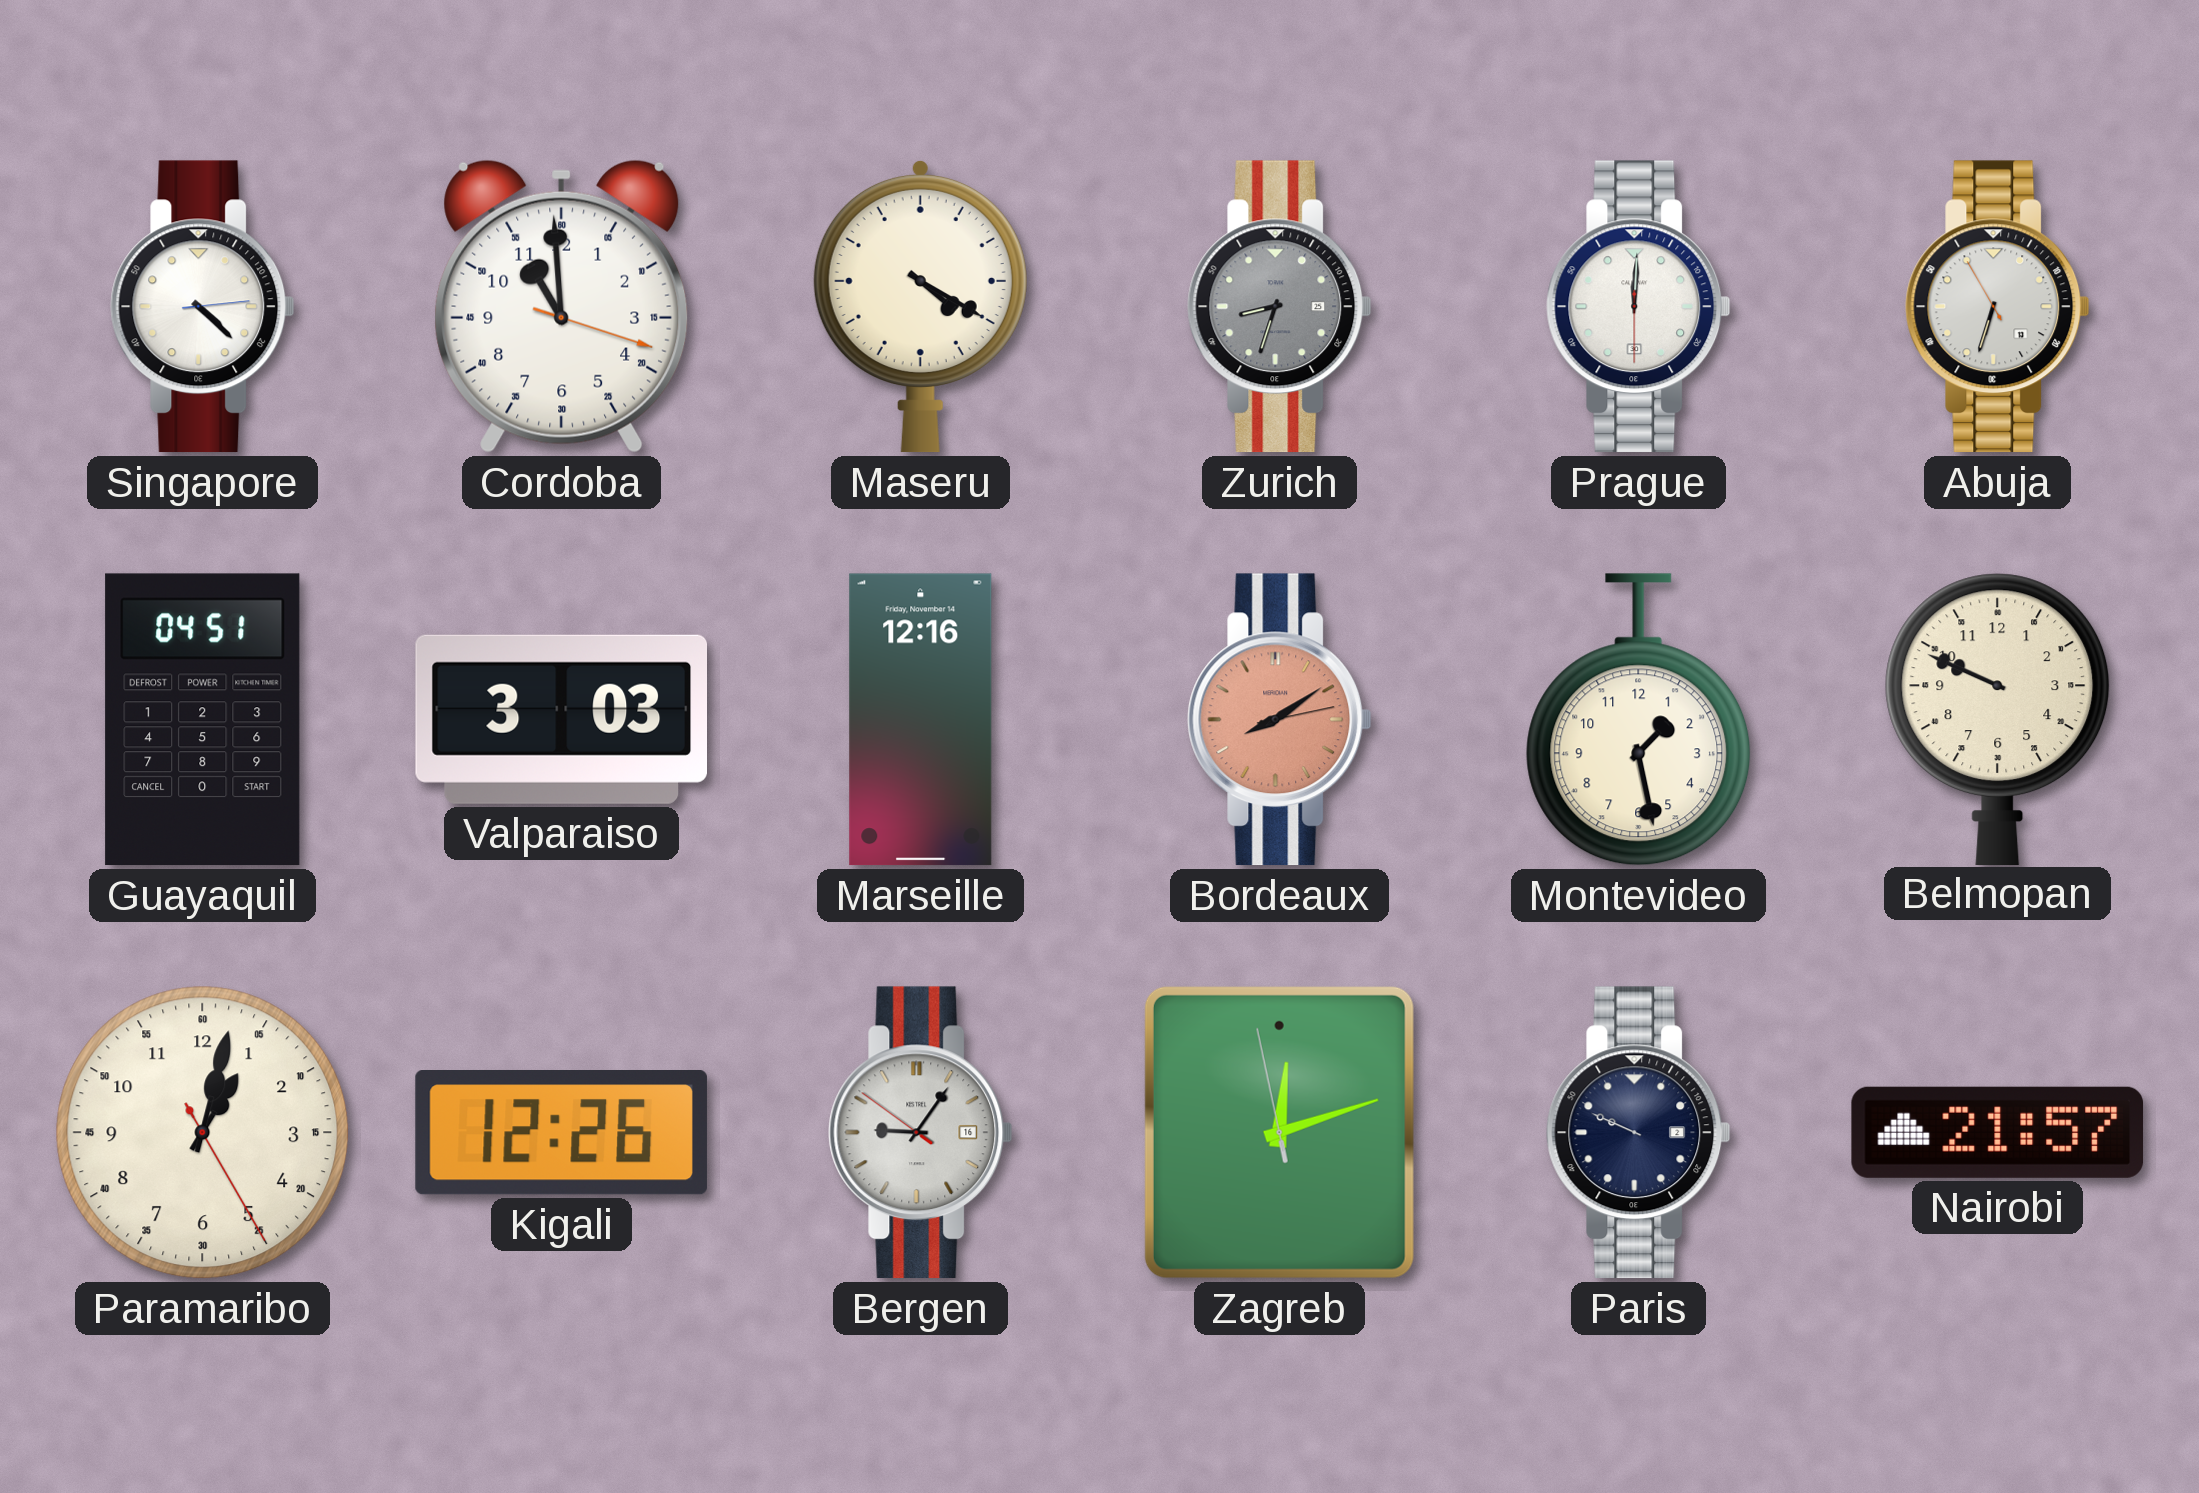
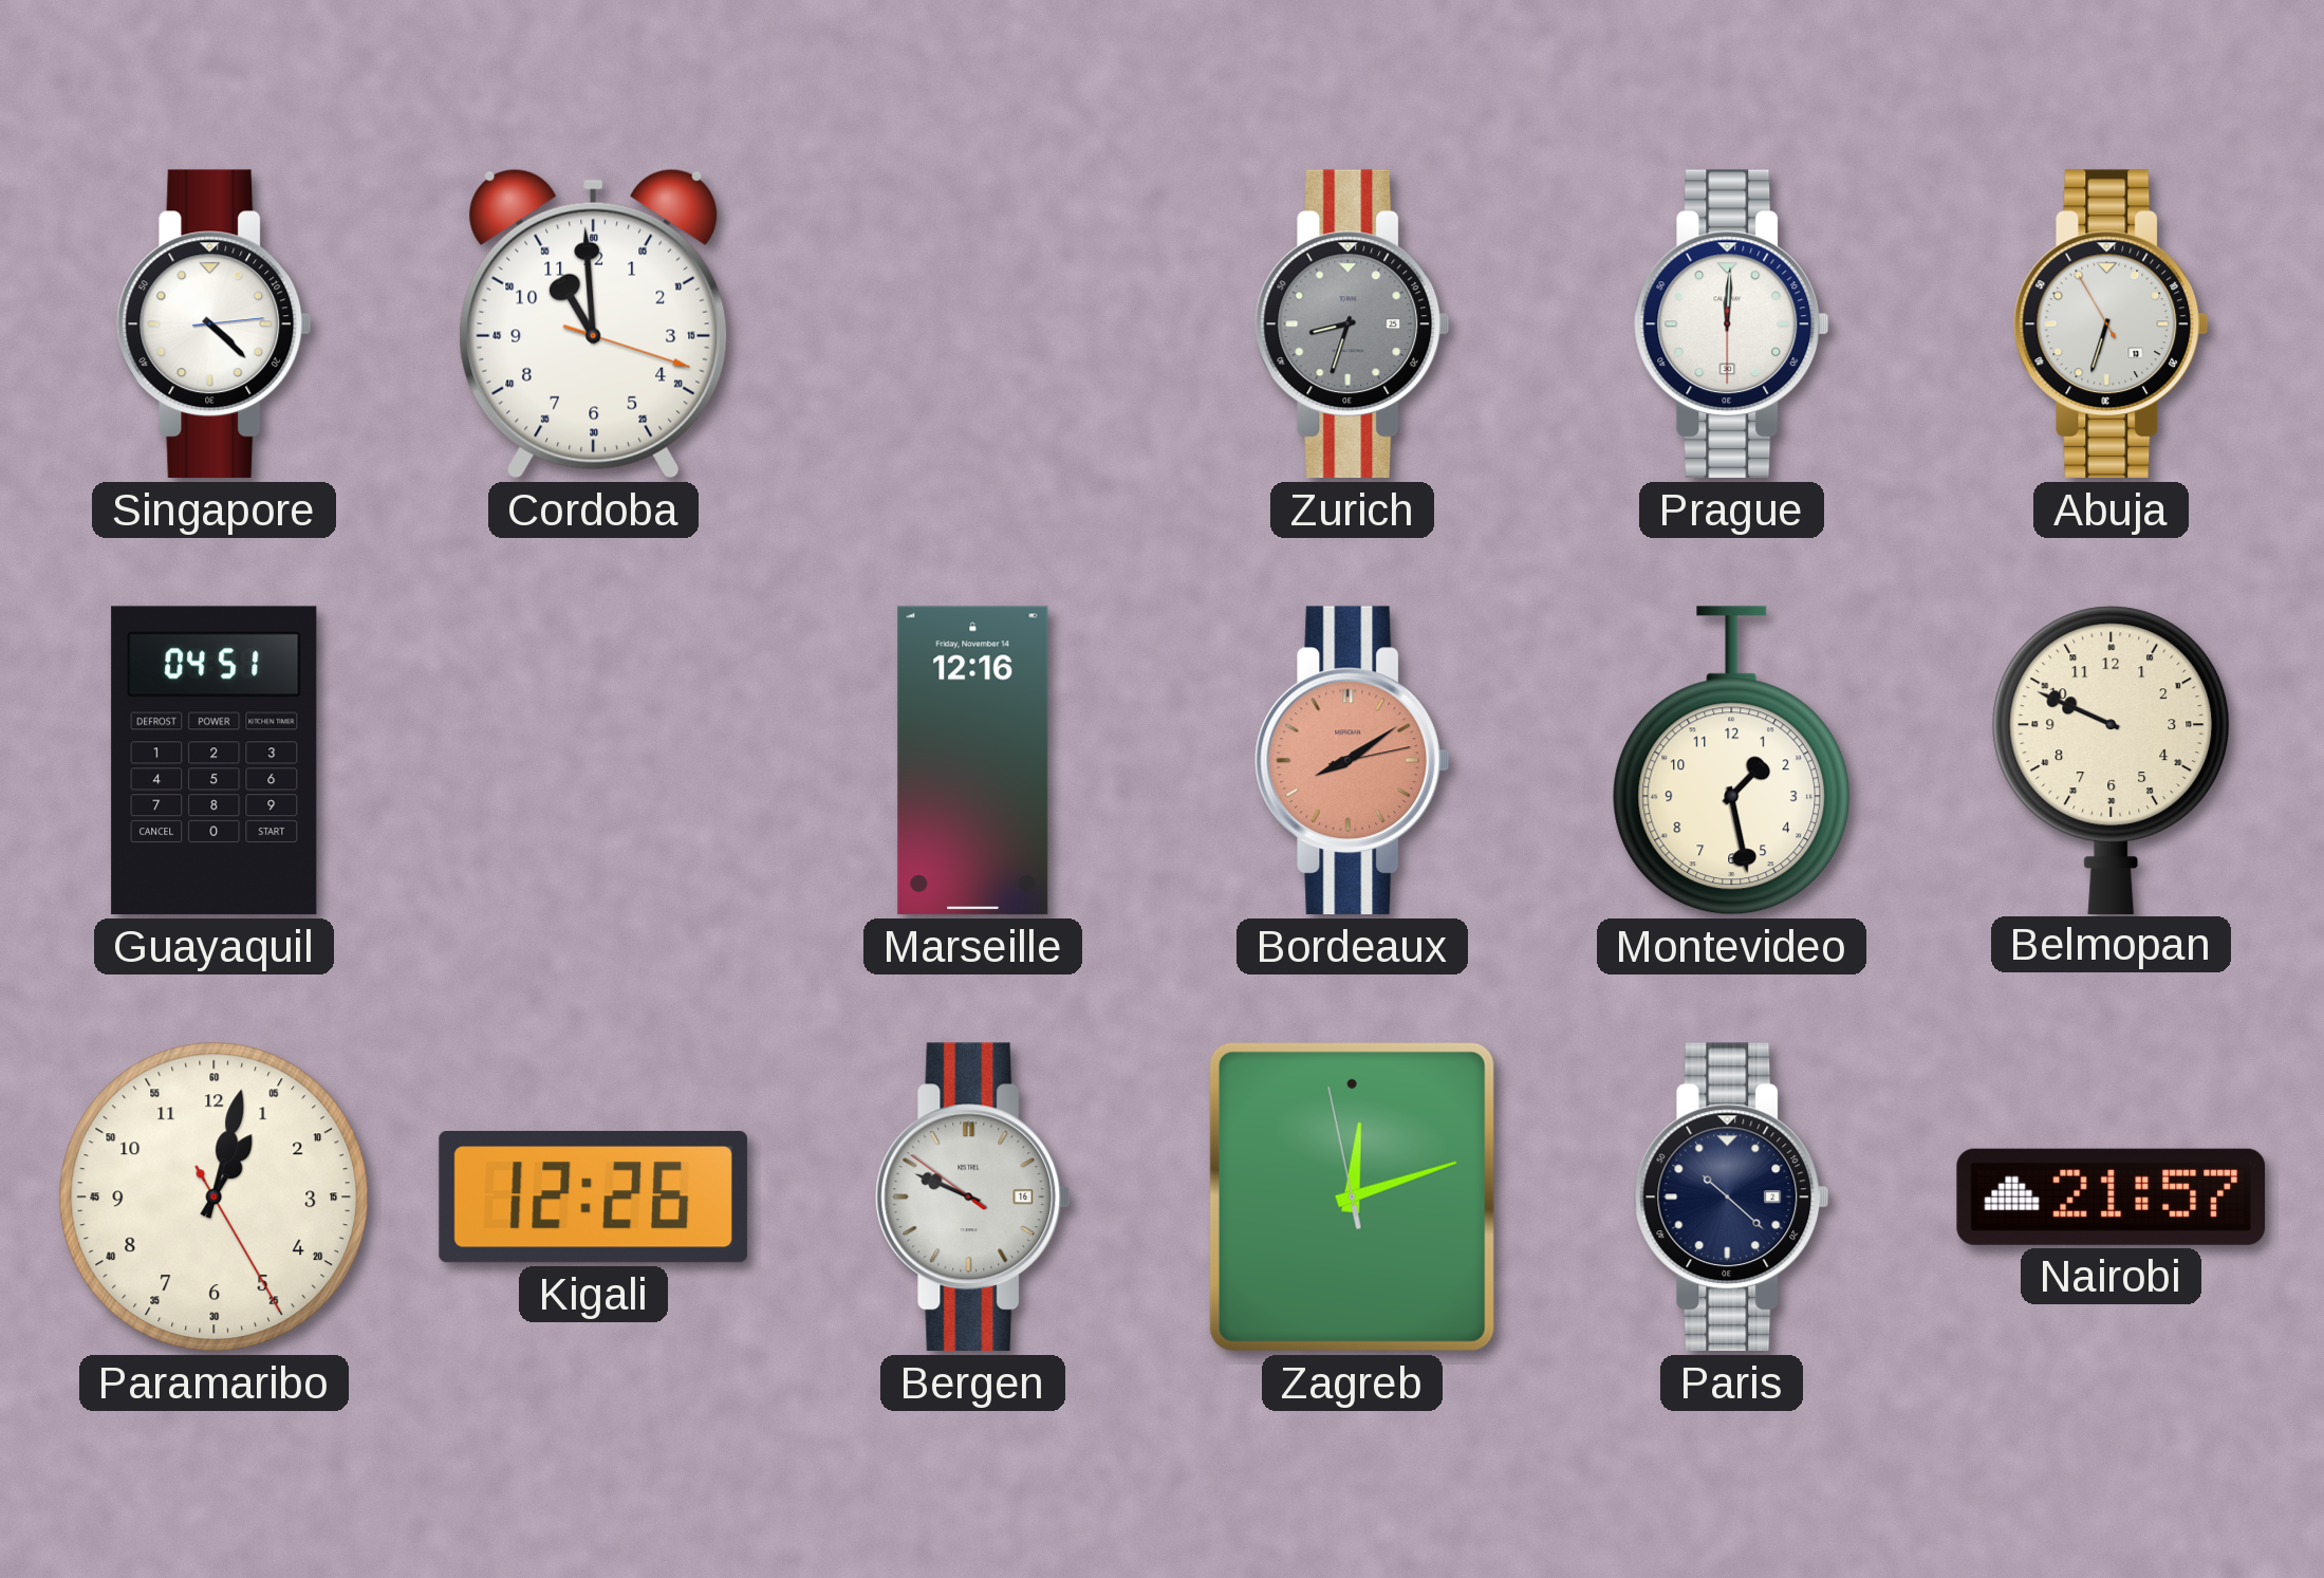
Maseru: 4:20 -> none (920, 306)
Valparaiso: 3:03 -> none (561, 719)
Bergen: 9:05 -> 9:48 (973, 1198)
Paris: 9:49 -> 10:22 (1732, 1198)
